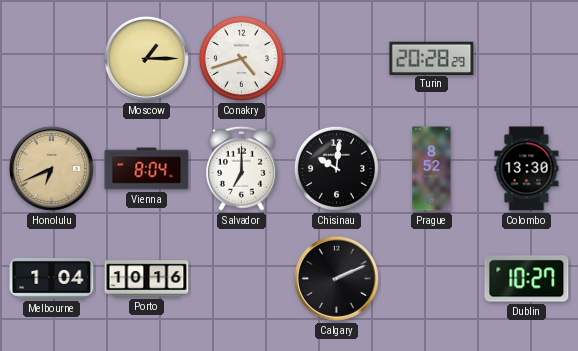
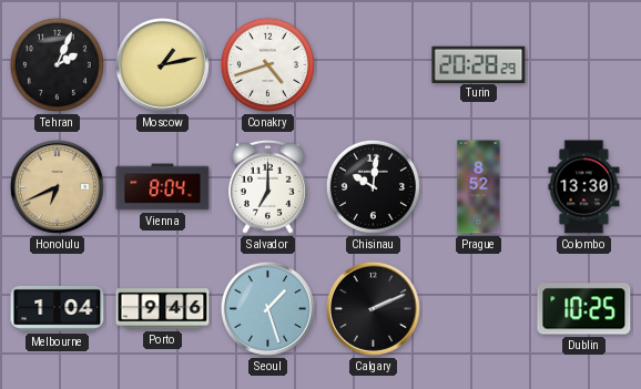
Tehran: none -> 2:04 (57, 64)
Moscow: 1:15 -> 1:13 (162, 64)
Porto: 10:16 -> 9:46 (163, 309)
Seoul: none -> 1:27 (267, 308)
Dublin: 10:27 -> 10:25 (584, 309)
